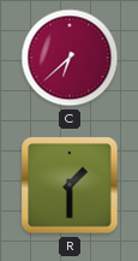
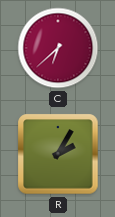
R: 1:30 -> 2:05 (58, 154)
